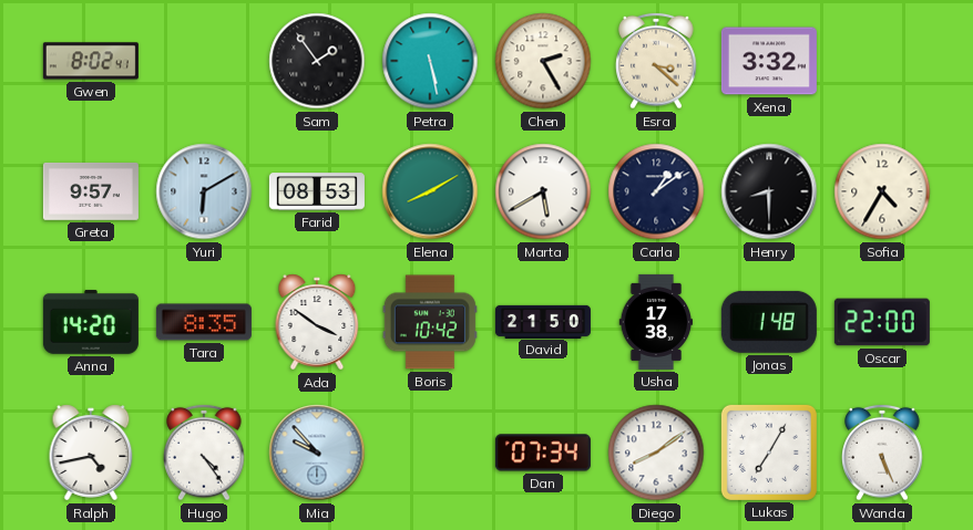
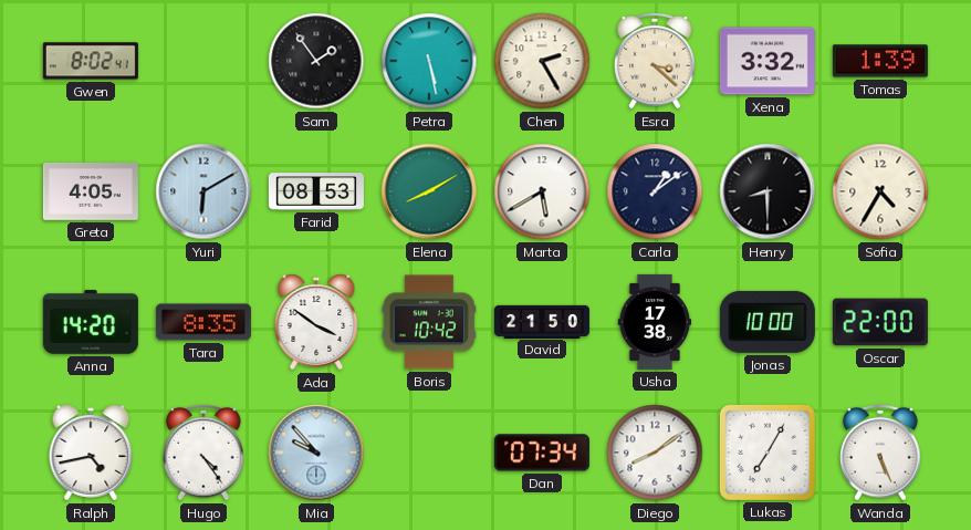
Tomas: none -> 1:39 (880, 61)
Greta: 9:57 -> 4:05 (91, 191)
Jonas: 1:48 -> 10:00 (768, 322)
